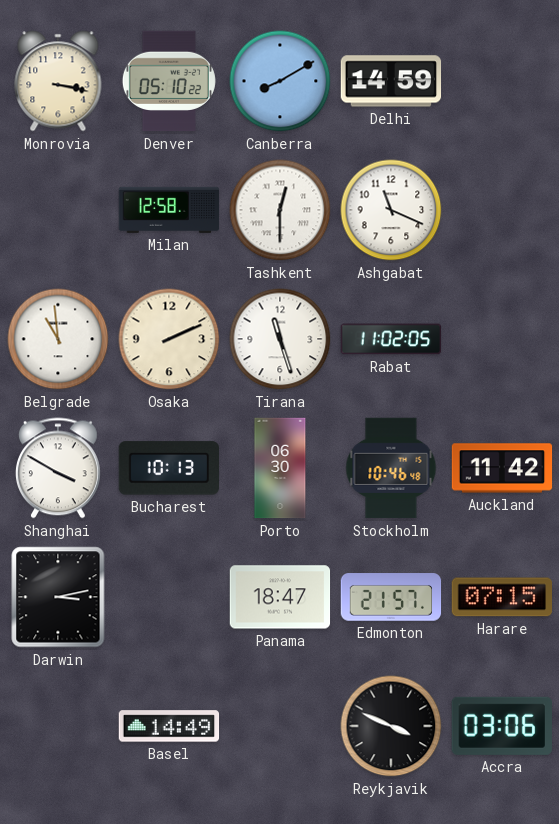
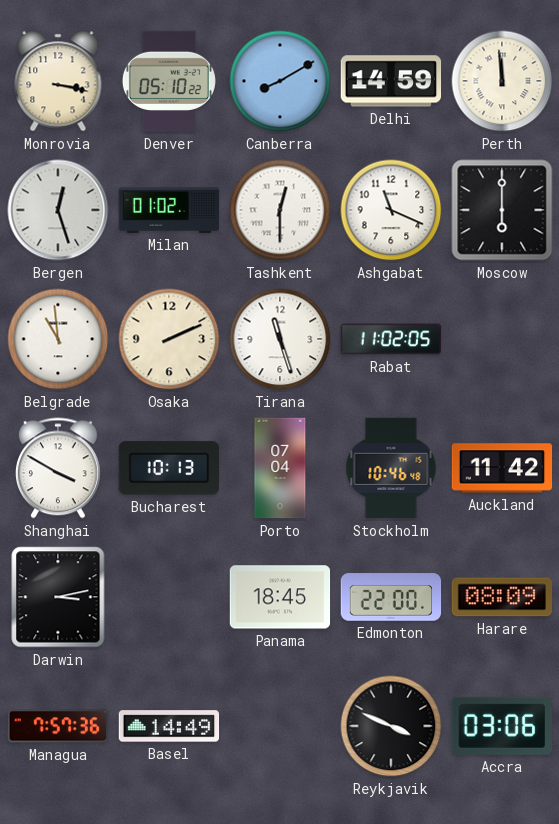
Perth: none -> 11:59 (502, 81)
Bergen: none -> 12:27 (58, 210)
Milan: 12:58 -> 01:02 (169, 210)
Moscow: none -> 6:00 (502, 210)
Porto: 06:30 -> 07:04 (280, 468)
Panama: 18:47 -> 18:45 (280, 597)
Edmonton: 21:57 -> 22:00 (391, 597)
Harare: 07:15 -> 08:09 (501, 597)
Managua: none -> 7:57 (58, 726)
